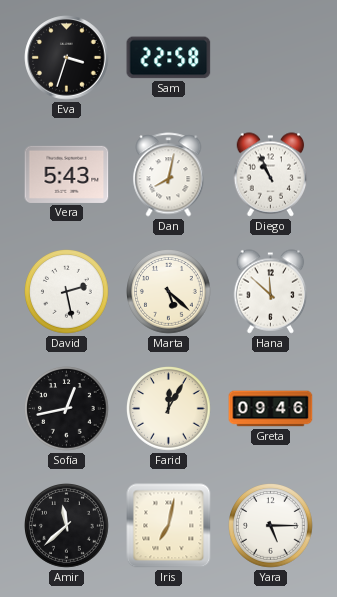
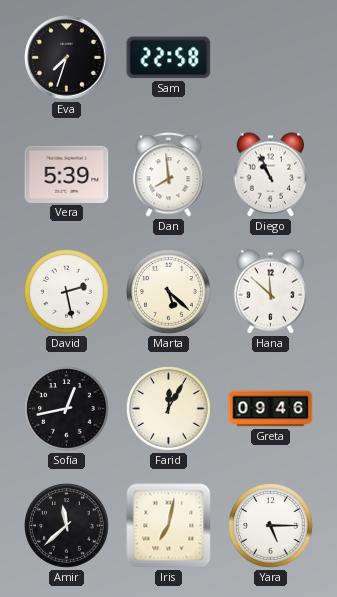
Eva: 3:33 -> 7:33 (67, 58)
Vera: 5:43 -> 5:39 (67, 174)
Dan: 8:02 -> 7:59 (169, 175)
